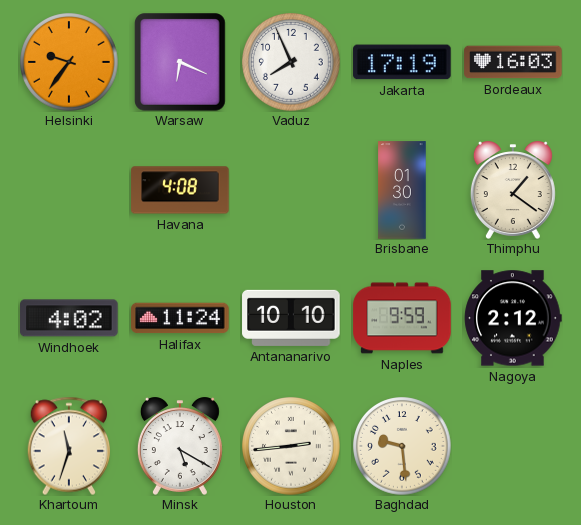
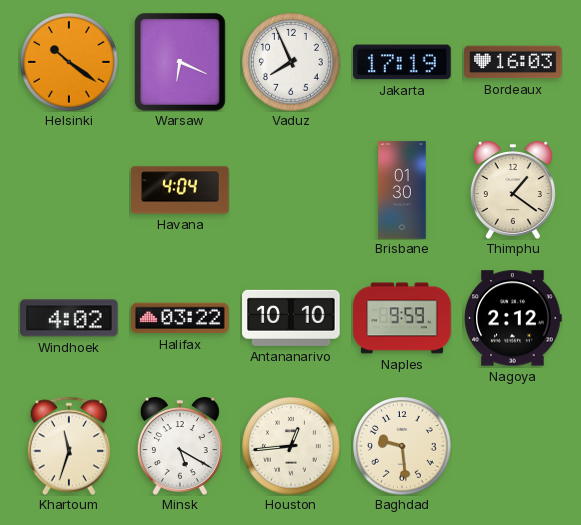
Helsinki: 9:36 -> 10:21 (69, 62)
Havana: 4:08 -> 4:04 (180, 190)
Halifax: 11:24 -> 03:22 (180, 318)
Houston: 2:44 -> 12:44 (291, 446)
